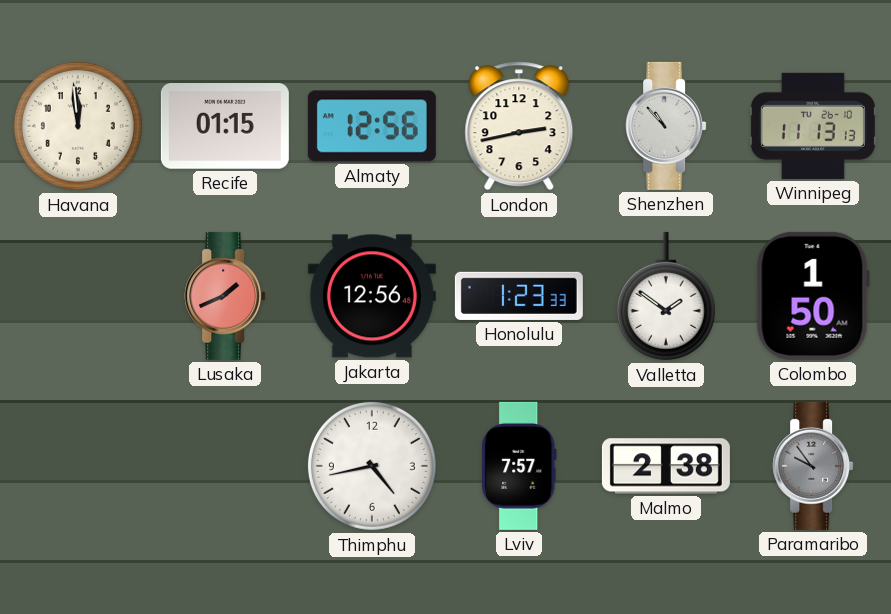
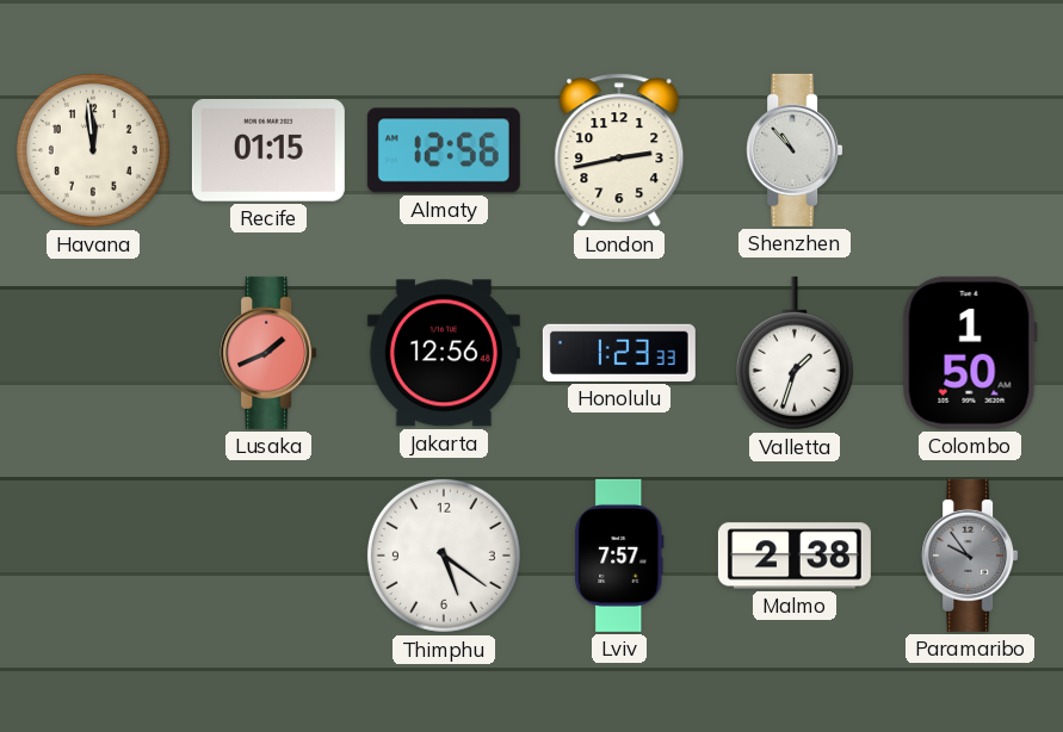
Winnipeg: 11:13 -> none (813, 126)
Valletta: 1:51 -> 1:33 (795, 353)
Thimphu: 4:43 -> 5:21 (444, 556)
